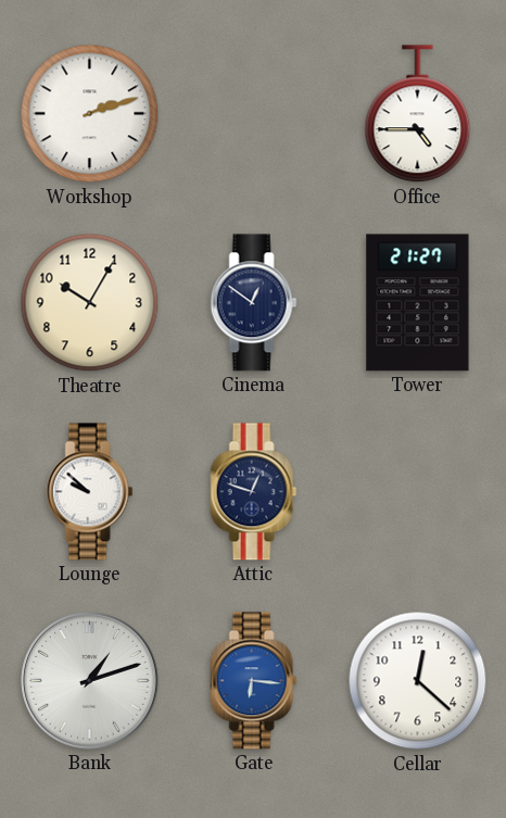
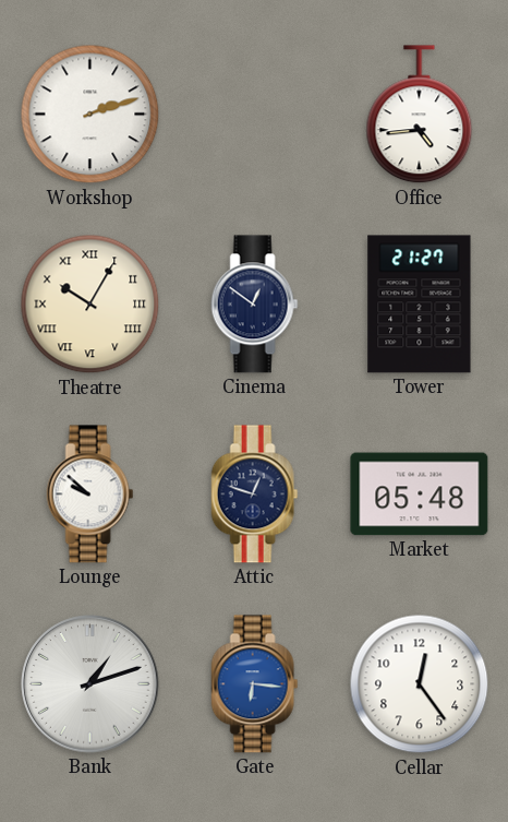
Office: 4:45 -> 4:44 (420, 115)
Theatre numerals: Arabic -> Roman (90, 305)
Market: none -> 05:48 (420, 495)
Cellar: 12:22 -> 12:24 (420, 684)
